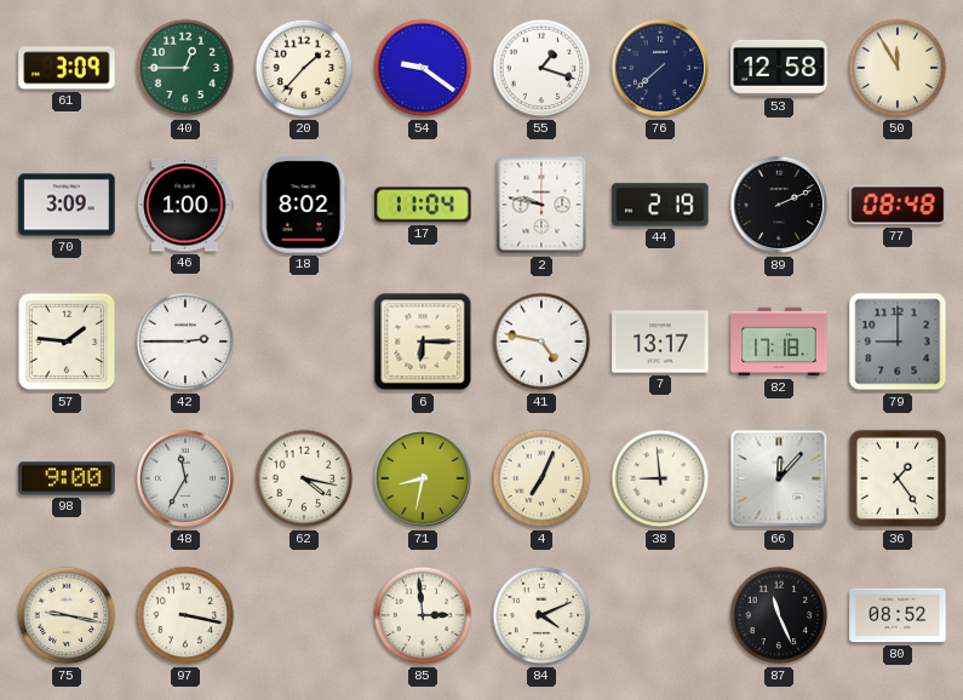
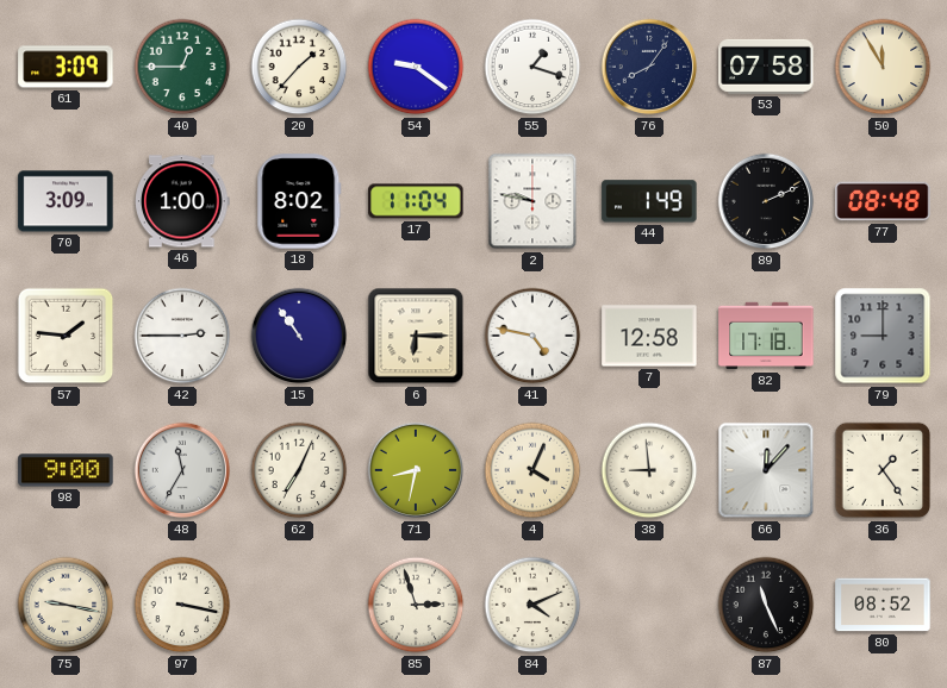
76: 7:38 -> 8:06 (649, 67)
53: 12:58 -> 07:58 (766, 67)
44: 2:19 -> 1:49 (649, 201)
15: none -> 10:54 (299, 336)
7: 13:17 -> 12:58 (649, 336)
62: 4:17 -> 7:04 (299, 470)
4: 7:04 -> 4:04 (532, 470)
85: 2:59 -> 2:57 (416, 605)
